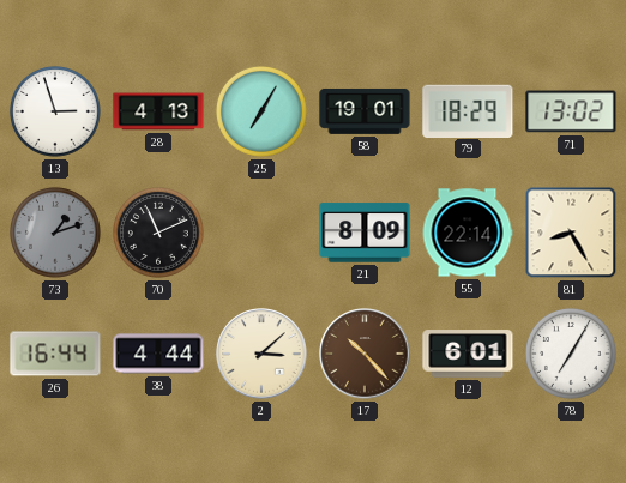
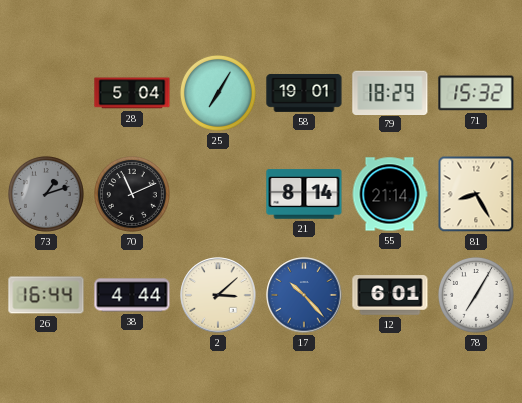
13: 2:57 -> none (55, 111)
28: 4:13 -> 5:04 (132, 93)
71: 13:02 -> 15:32 (476, 93)
21: 8:09 -> 8:14 (304, 194)
55: 22:14 -> 21:14 (390, 194)
17 dial: brown -> blue (304, 295)
